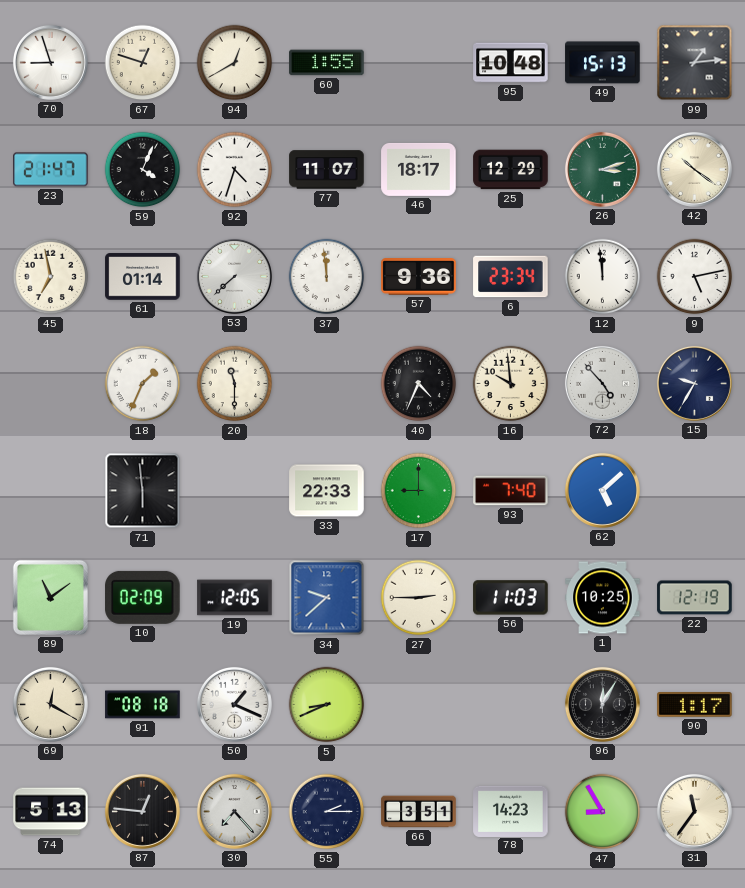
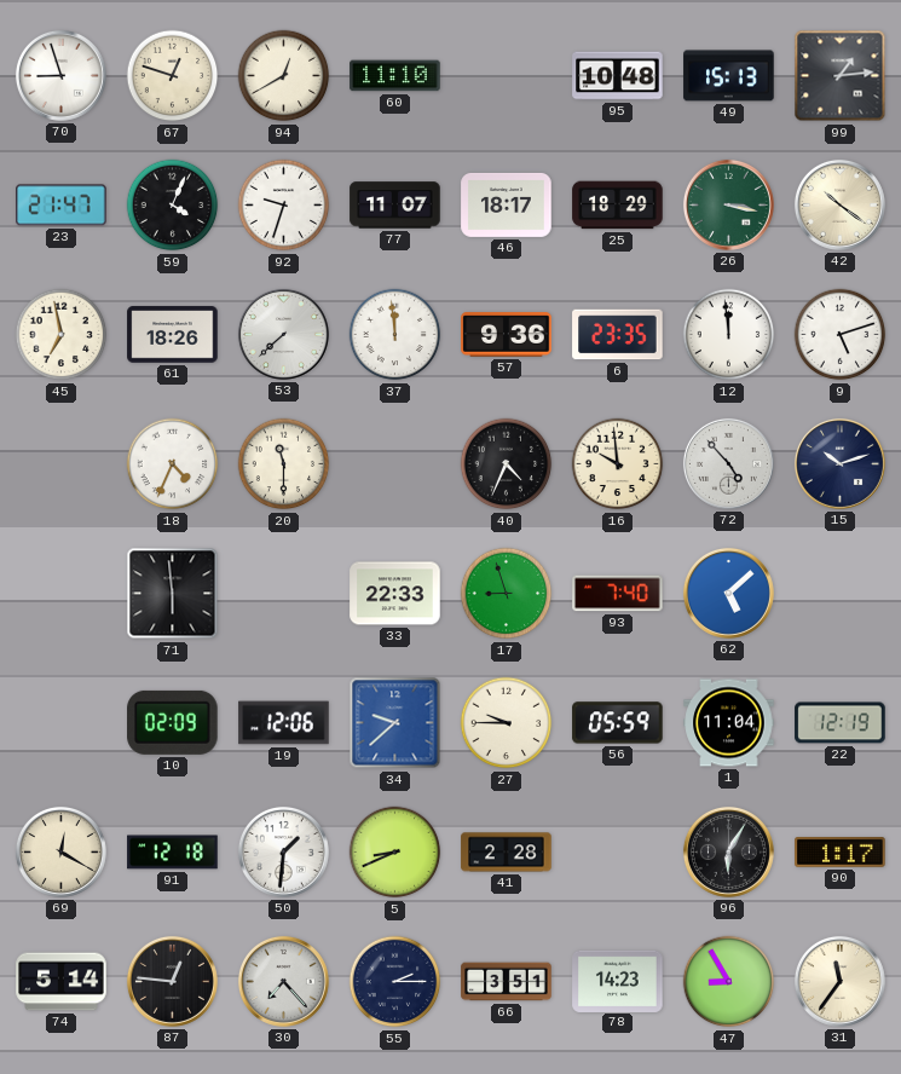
60: 1:55 -> 11:10 (395, 76)
92: 4:33 -> 9:33 (284, 206)
25: 12:29 -> 18:29 (618, 206)
26: 3:12 -> 3:17 (728, 204)
61: 01:14 -> 18:26 (173, 335)
6: 23:34 -> 23:35 (618, 335)
9: 5:13 -> 5:12 (841, 335)
18: 1:34 -> 4:34 (173, 464)
15: 9:35 -> 10:12 (839, 463)
17: 9:00 -> 8:57 (507, 594)
89: 11:09 -> none (50, 597)
19: 12:05 -> 12:06 (284, 723)
27: 2:45 -> 9:45 (507, 723)
56: 11:03 -> 05:59 (618, 723)
1: 10:25 -> 11:04 (729, 723)
91: 08:18 -> 12:18 (173, 853)
50: 1:19 -> 1:31 (283, 851)
41: none -> 2:28 (507, 853)
96: 12:05 -> 6:05 (728, 851)
74: 5:13 -> 5:14 (62, 982)
